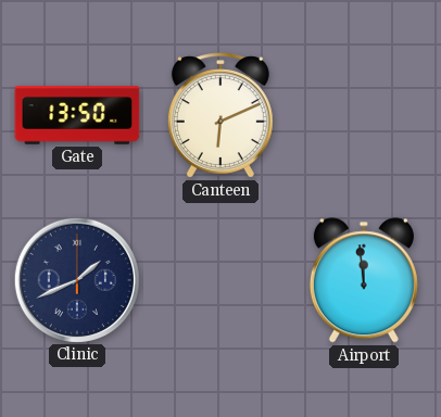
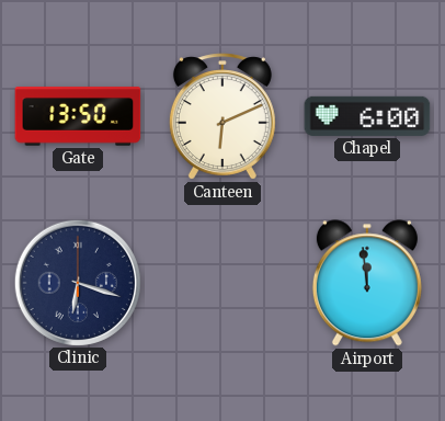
Chapel: none -> 6:00 (367, 116)
Clinic: 1:41 -> 6:18 (78, 282)
